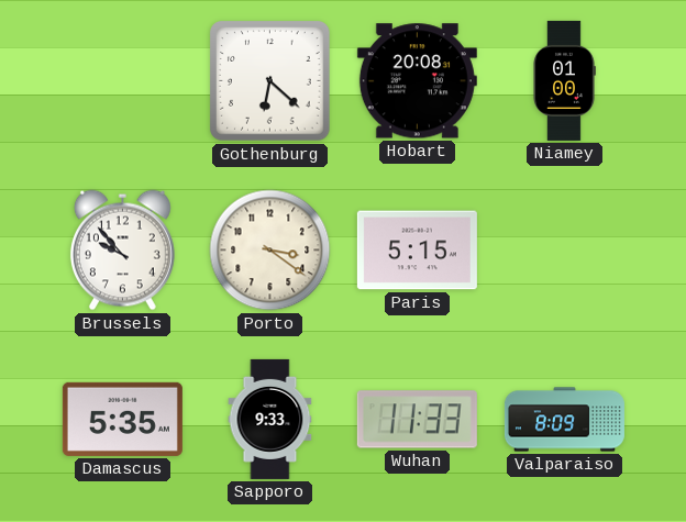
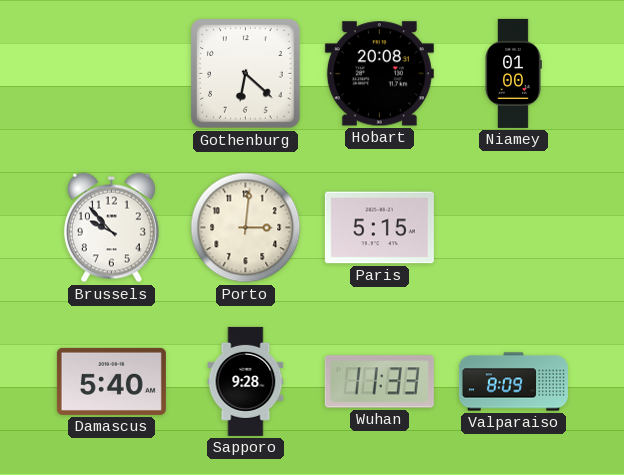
Porto: 3:21 -> 3:01 (246, 228)
Damascus: 5:35 -> 5:40 (111, 381)
Sapporo: 9:33 -> 9:28 (246, 381)
